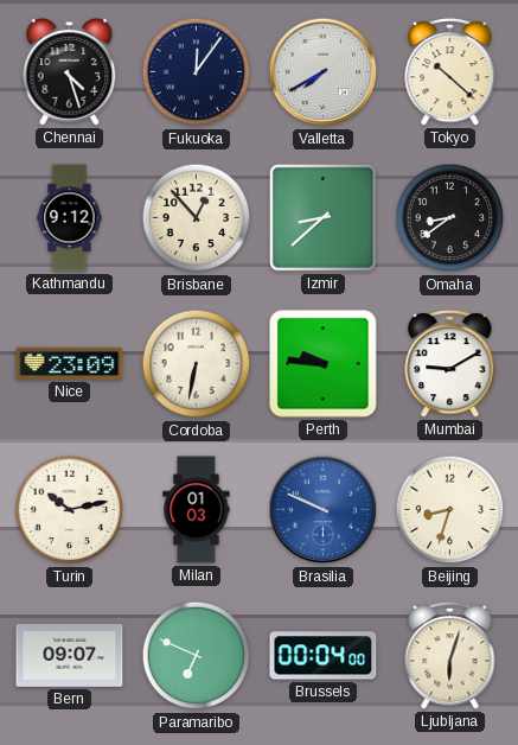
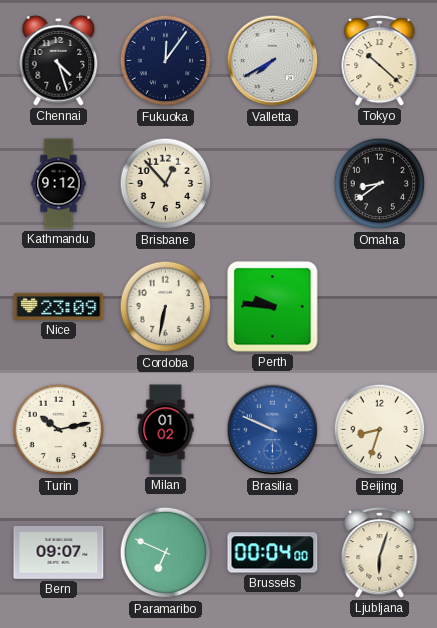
Izmir: 8:38 -> none (322, 217)
Mumbai: 9:10 -> none (450, 364)
Milan: 01:03 -> 01:02 (166, 430)
